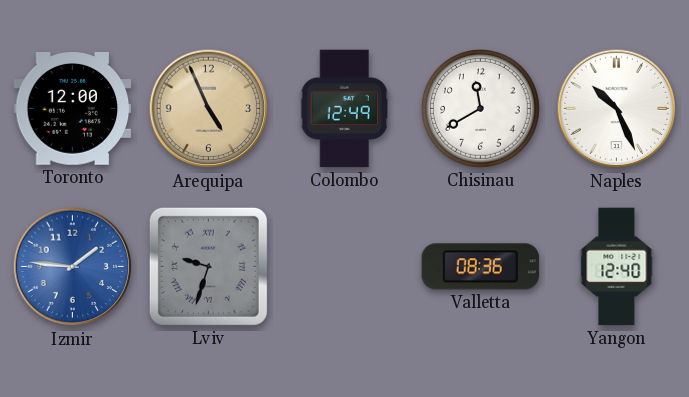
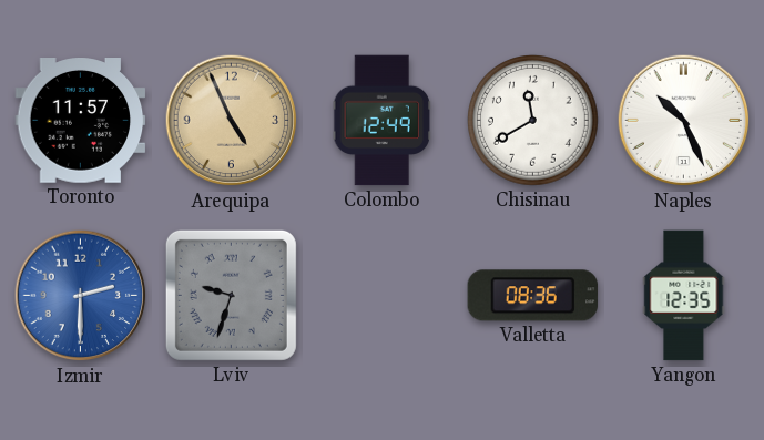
Toronto: 12:00 -> 11:57 (81, 121)
Izmir: 1:46 -> 2:30 (81, 296)
Yangon: 12:40 -> 12:35 (684, 296)
